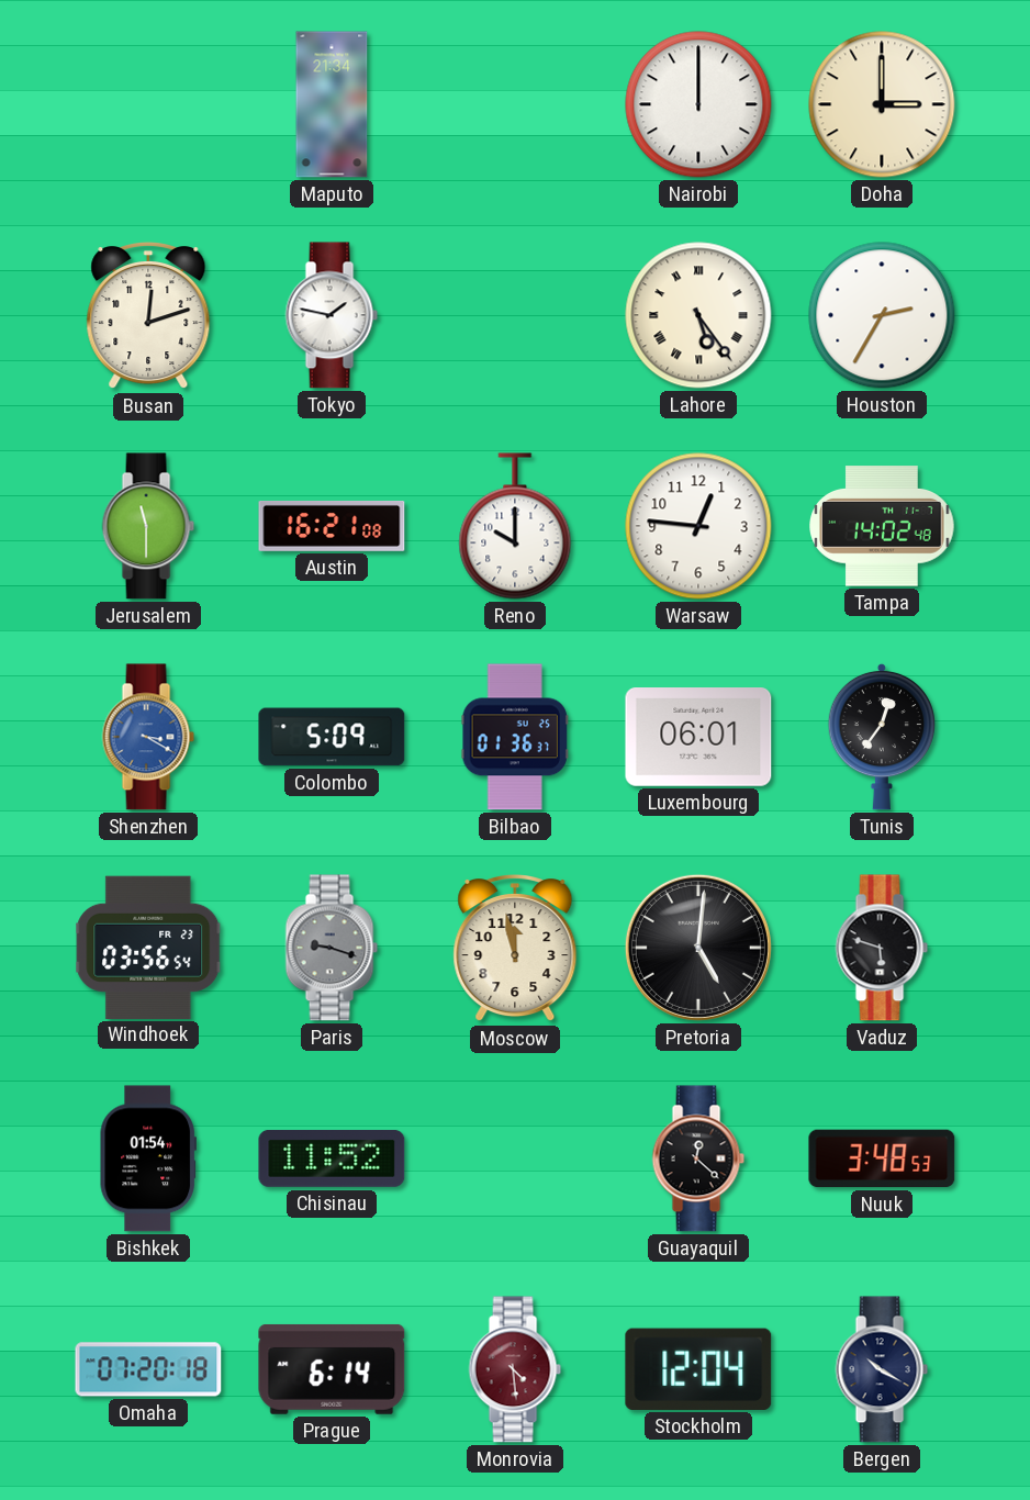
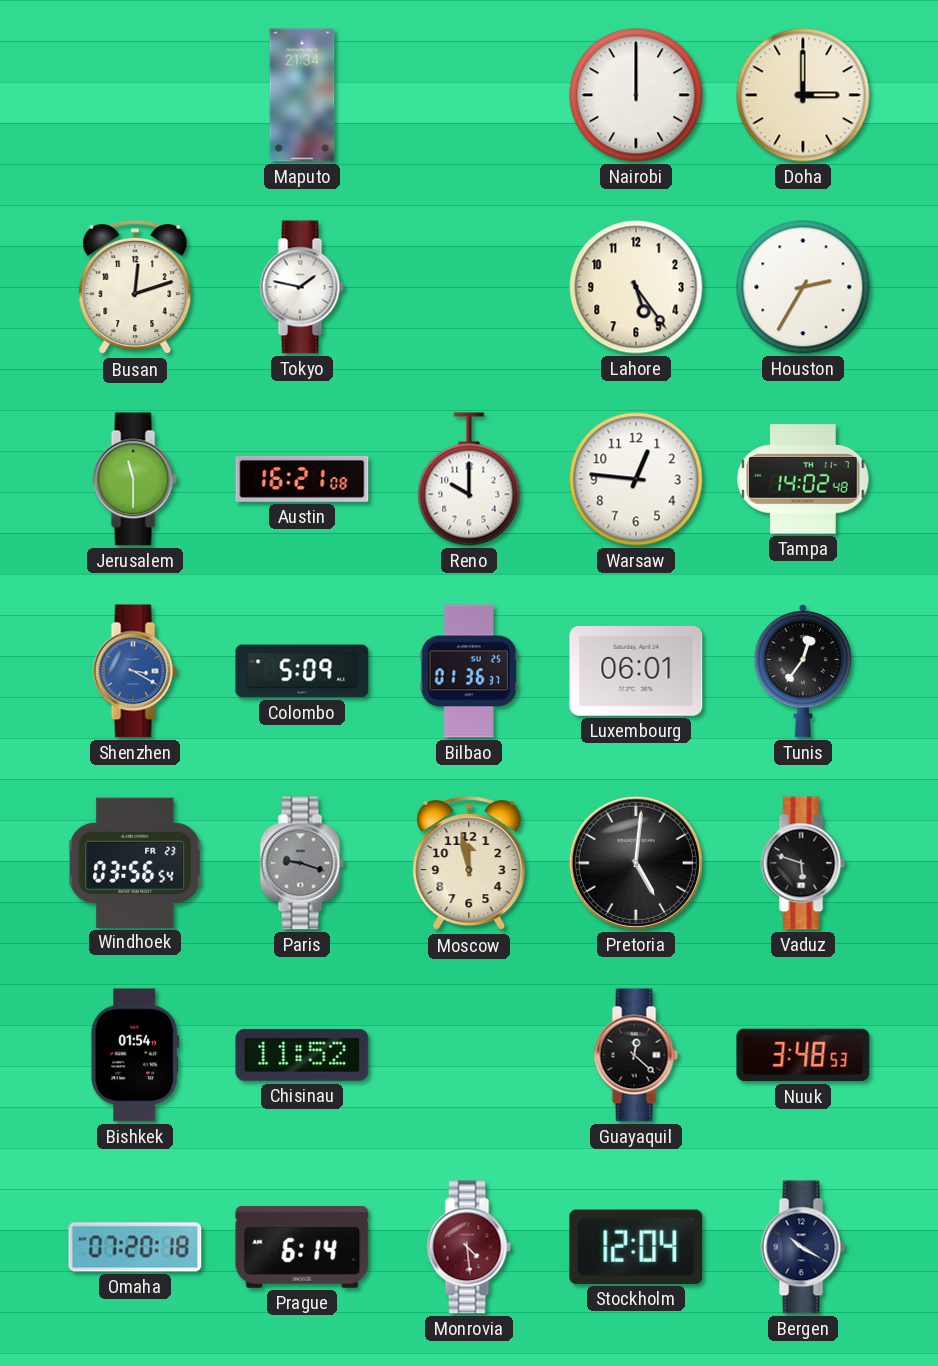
Lahore numerals: Roman -> Arabic (636, 287)
